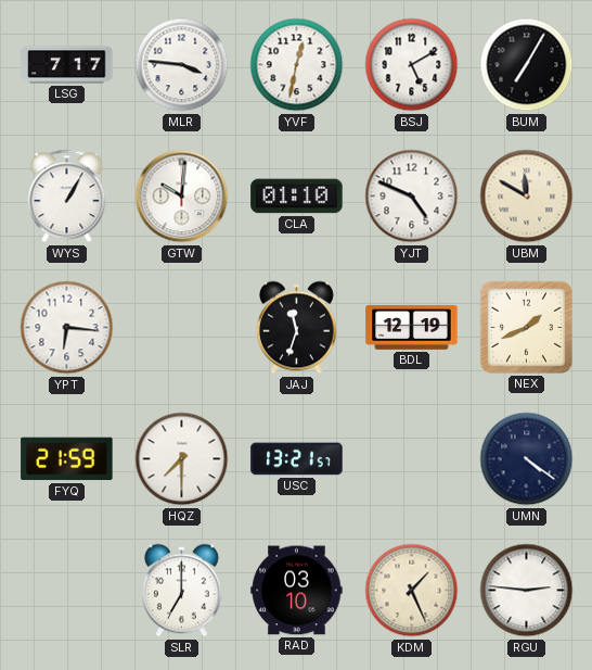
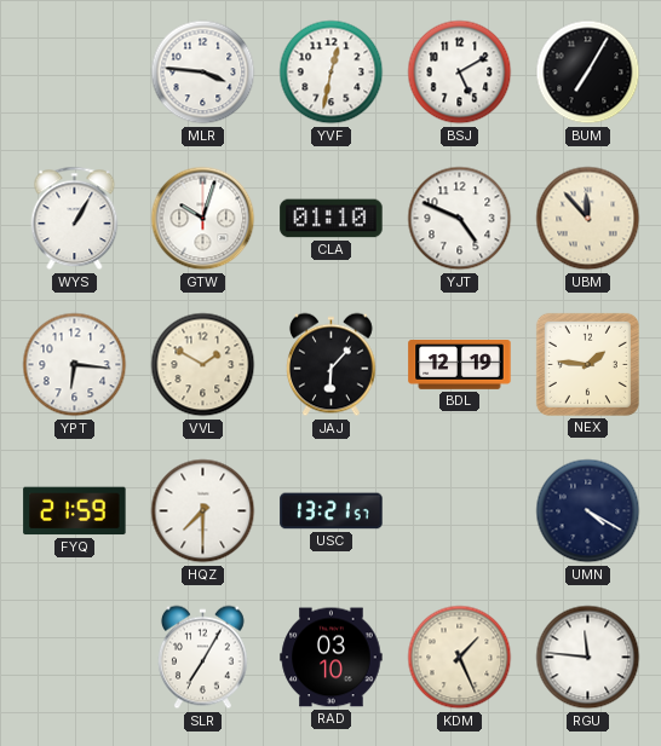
LSG: 7:17 -> none (67, 65)
GTW: 10:01 -> 10:03 (203, 219)
UBM: 11:50 -> 11:53 (588, 219)
VVL: none -> 1:50 (203, 365)
JAJ: 11:33 -> 6:07 (332, 365)
NEX: 1:41 -> 1:46 (587, 364)
UMN: 4:21 -> 4:20 (588, 511)
SLR: 7:00 -> 7:05 (203, 658)
RGU: 2:46 -> 11:46 (588, 658)
